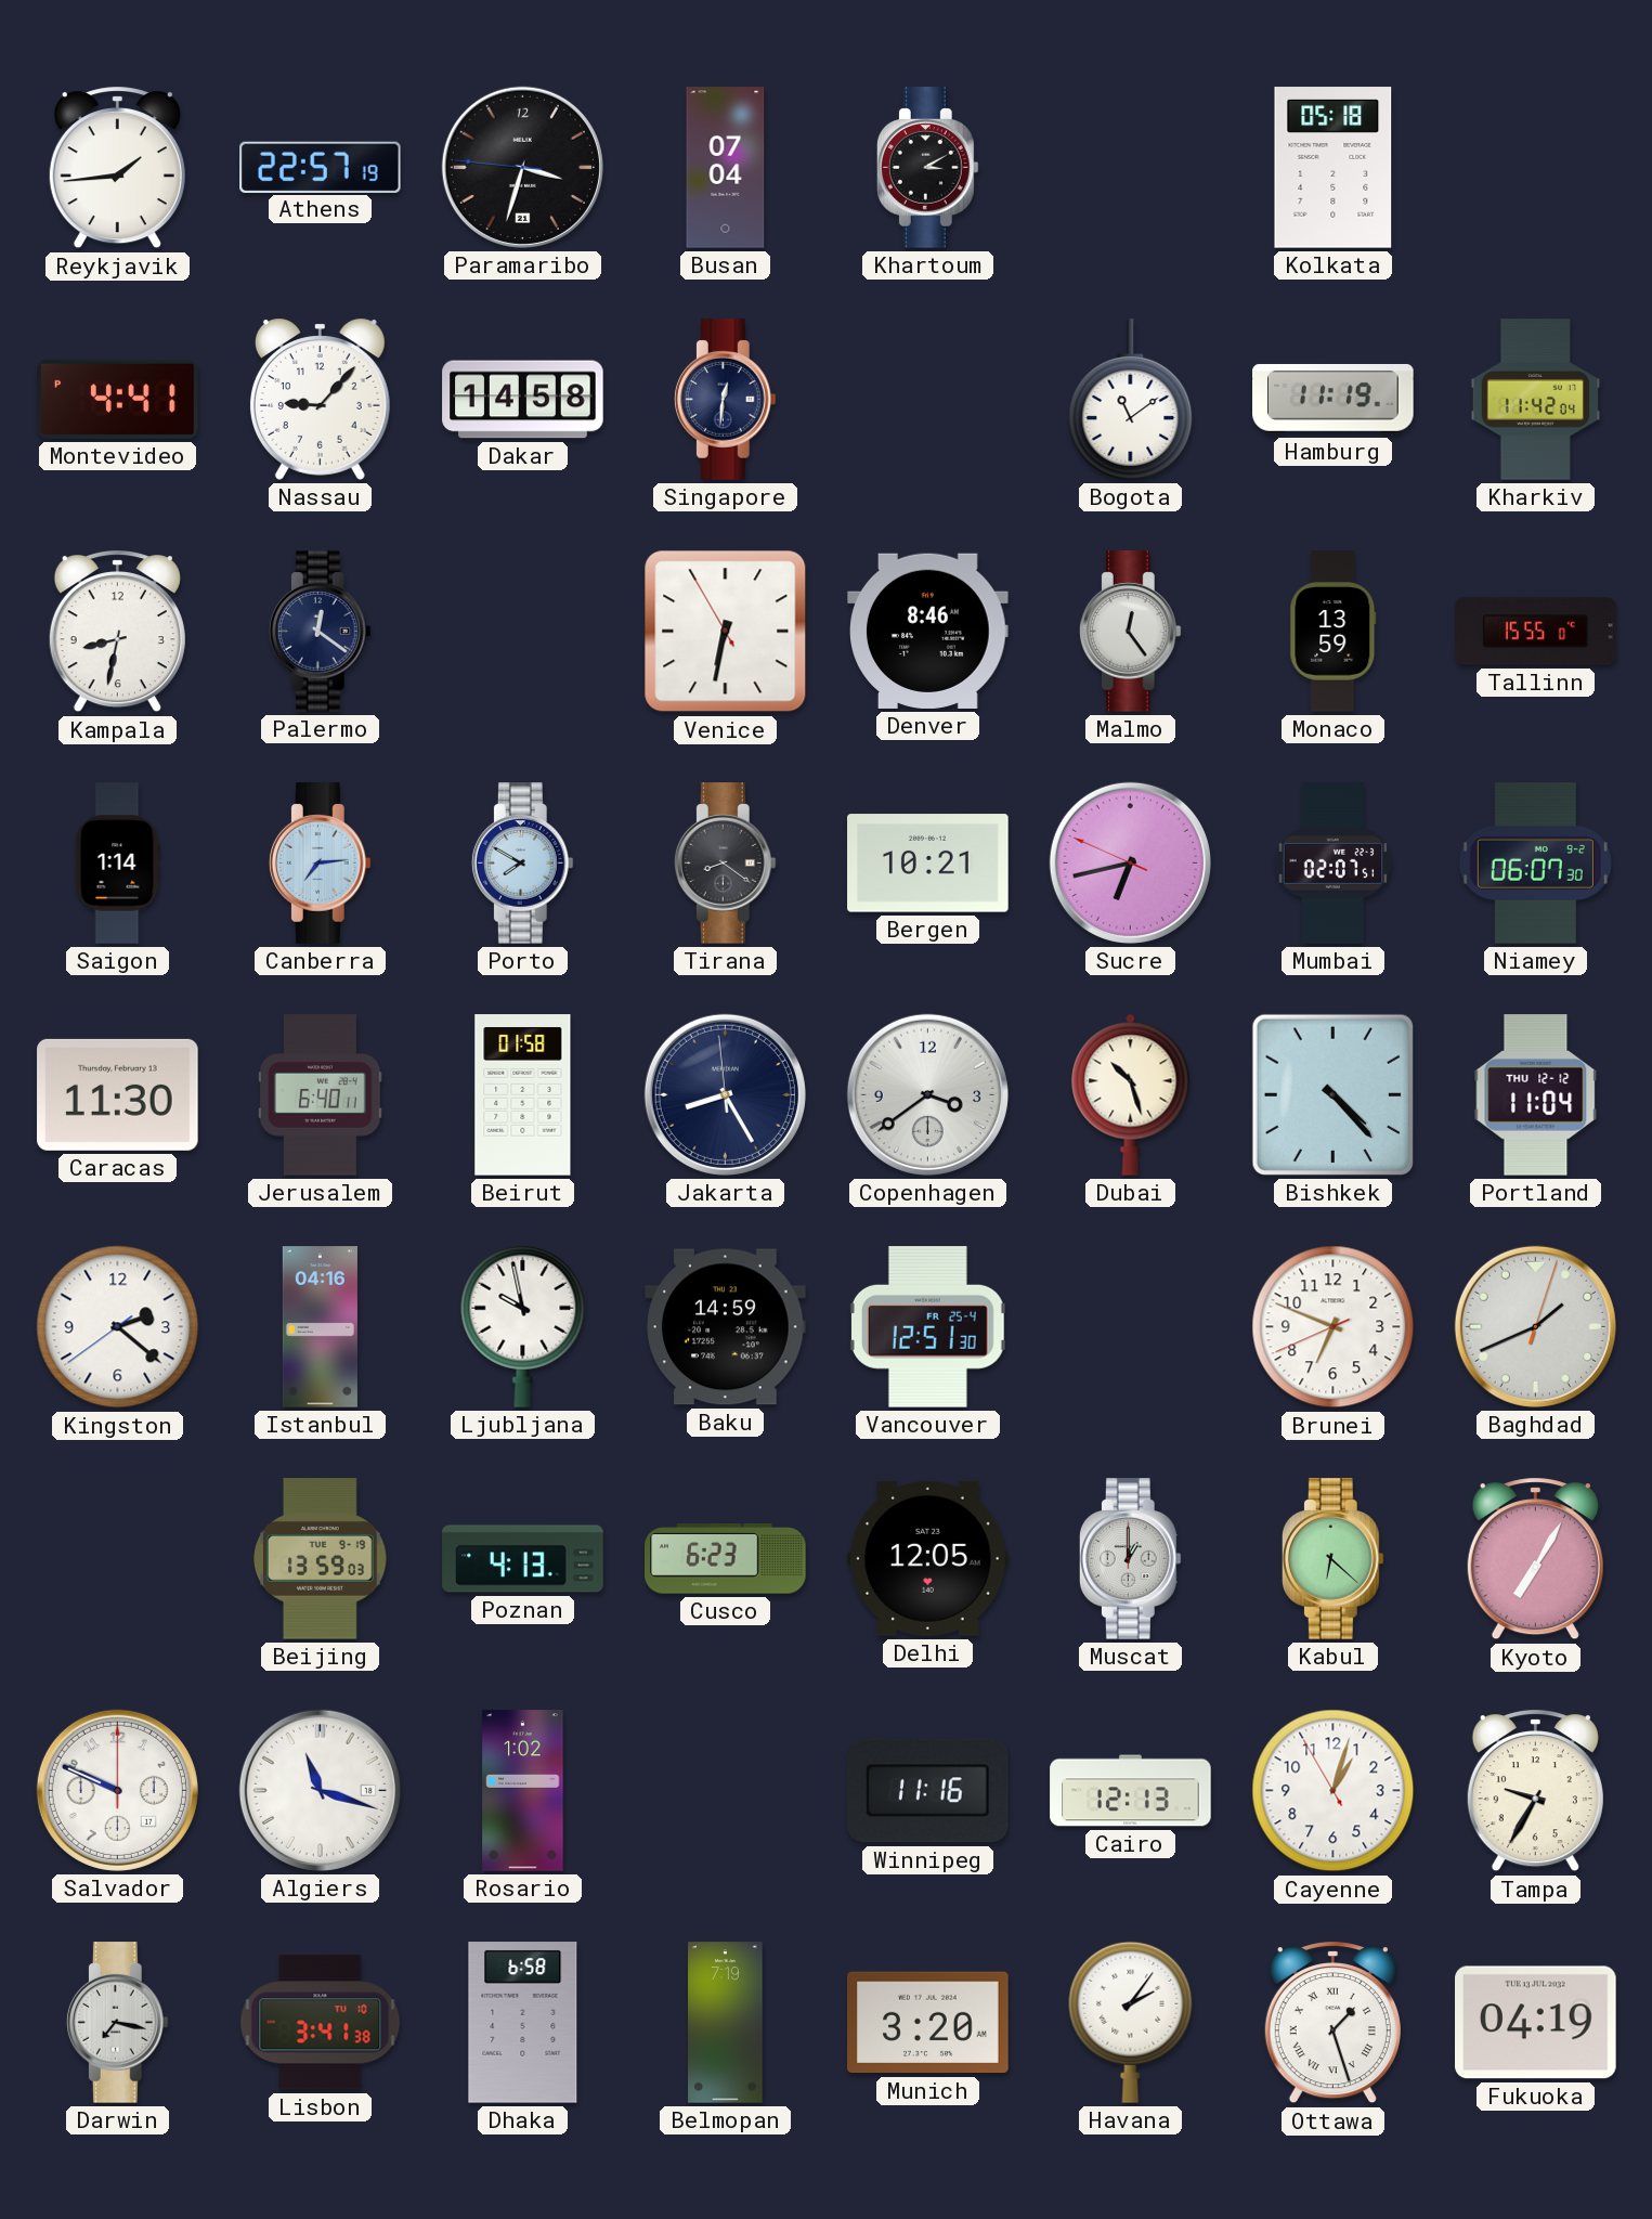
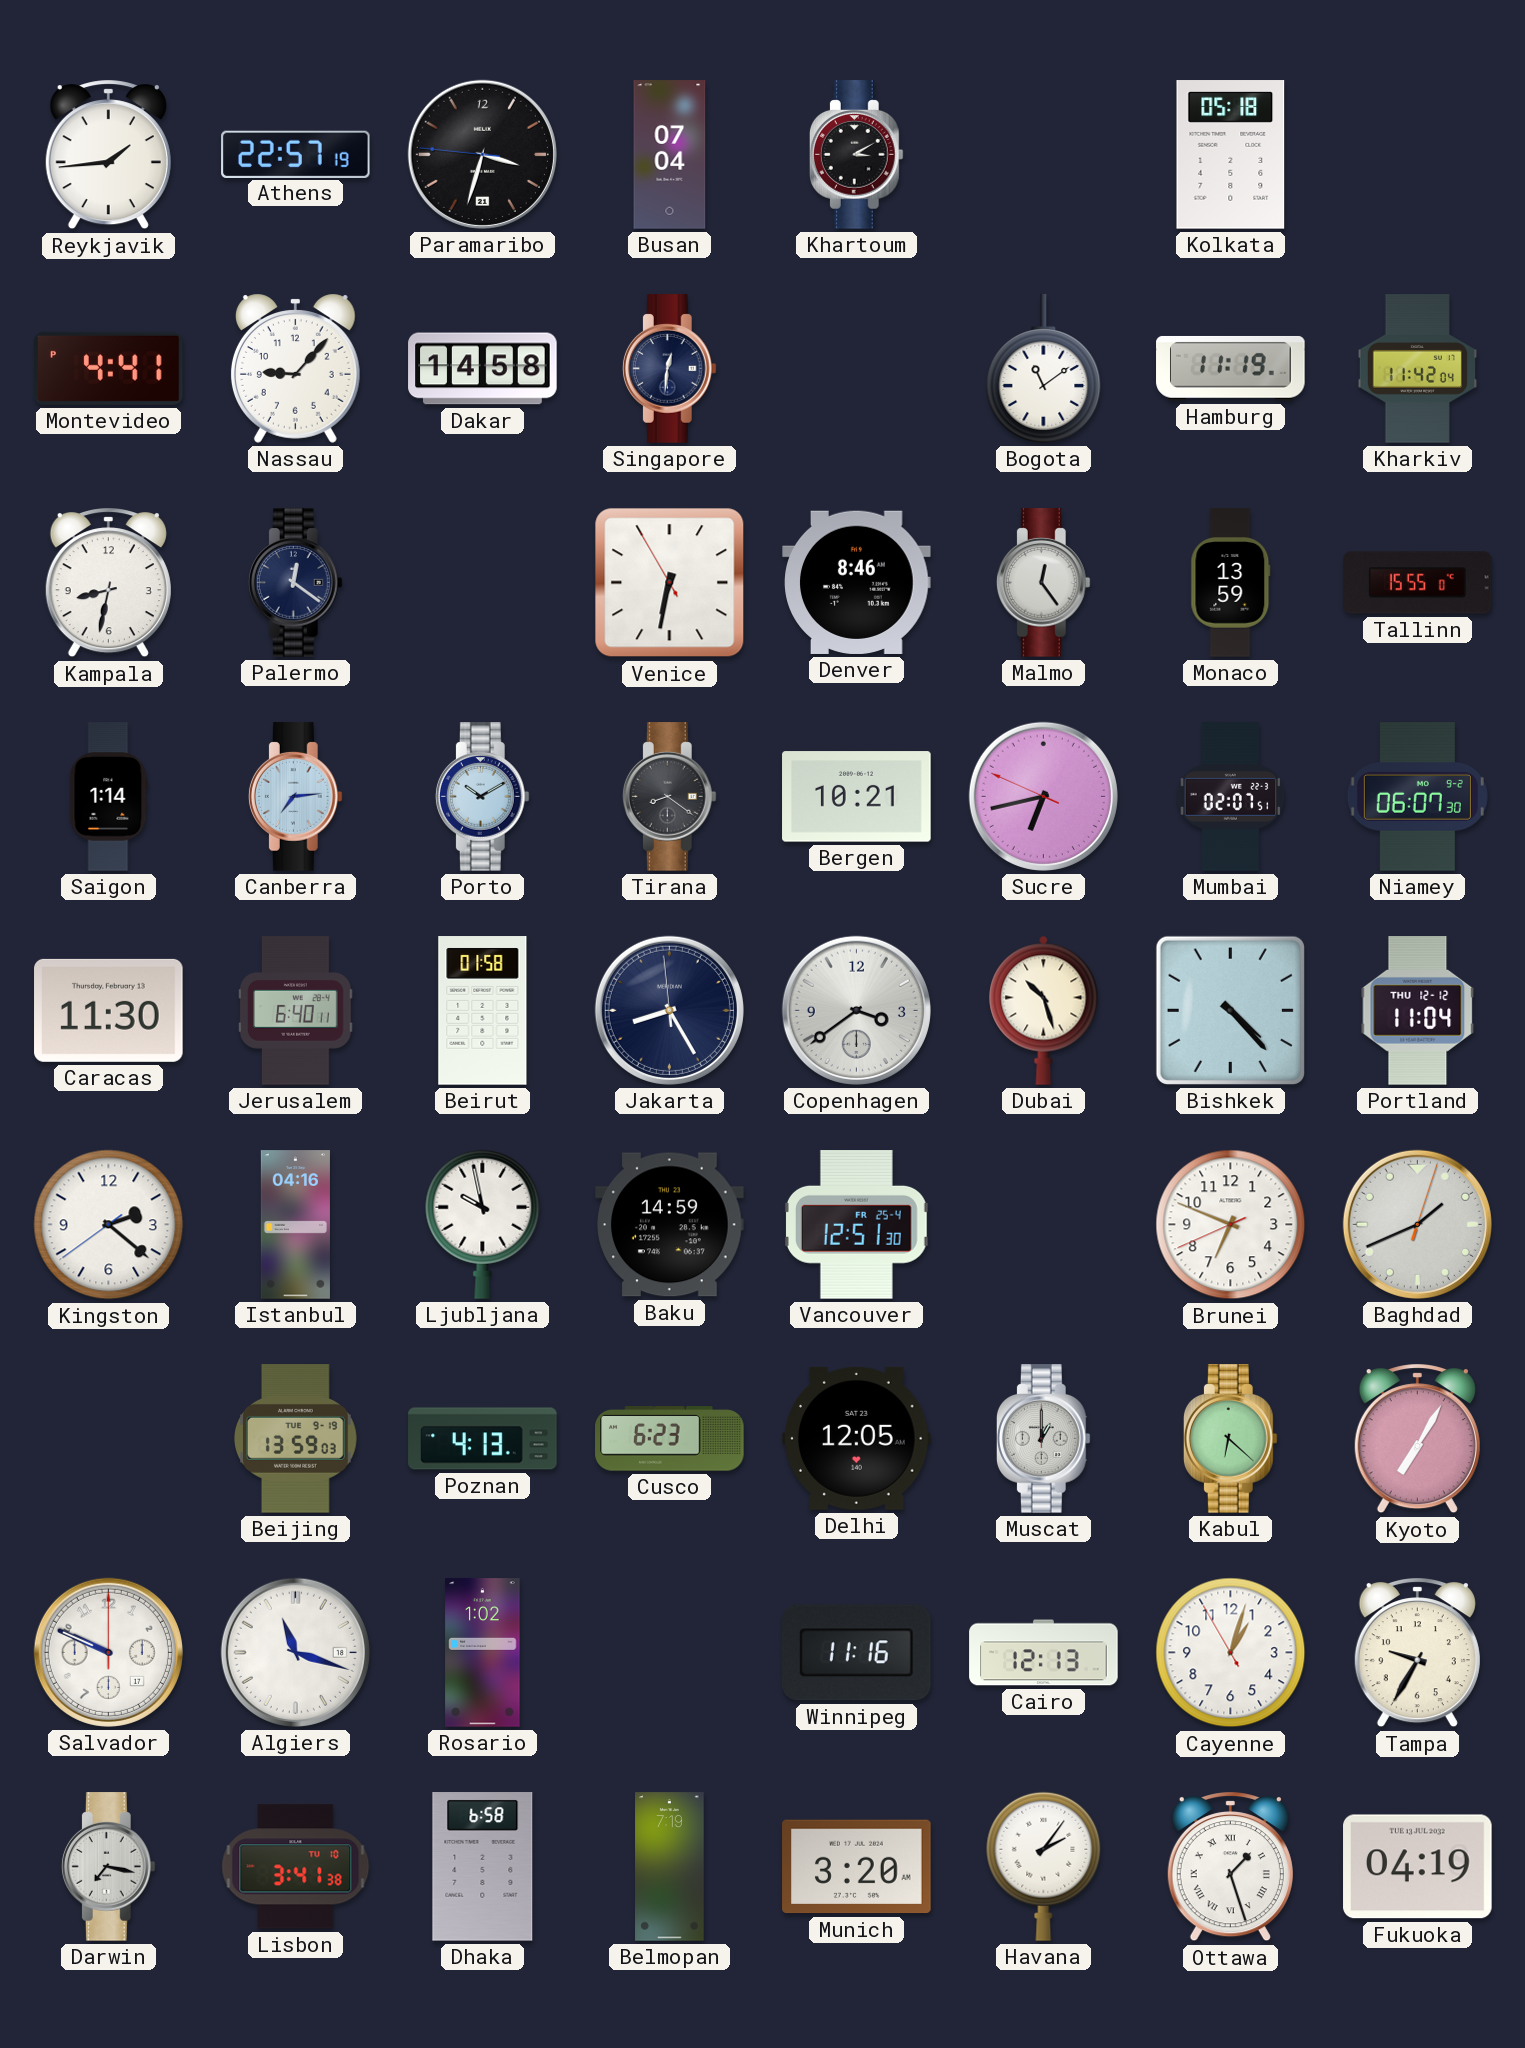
Porto: 7:50 -> 10:10 (482, 797)
